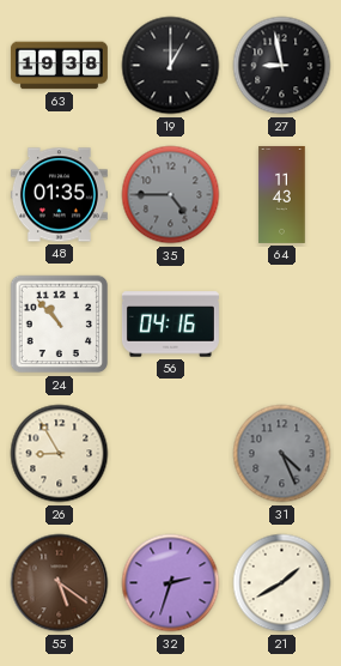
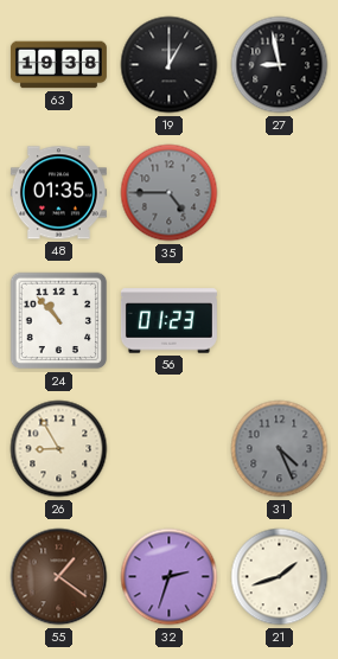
64: 11:43 -> none (282, 194)
56: 04:16 -> 01:23 (168, 321)
55: 5:21 -> 1:21 (59, 577)
21: 1:40 -> 1:42 (280, 577)
